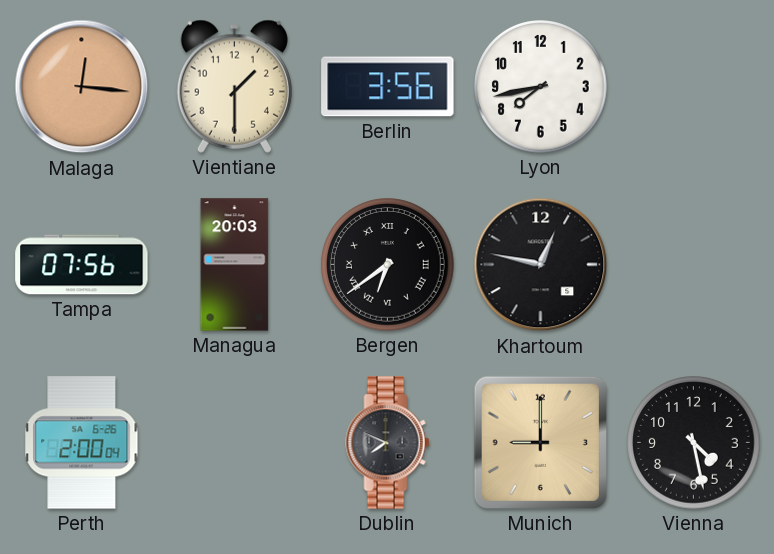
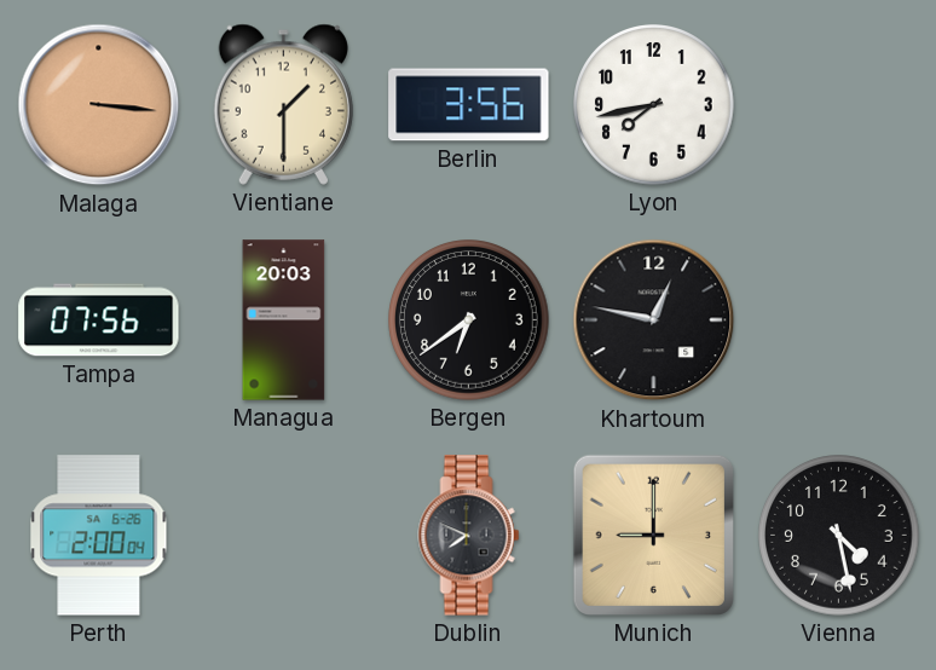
Malaga: 12:16 -> 3:16 (99, 105)
Bergen numerals: Roman -> Arabic (469, 320)
